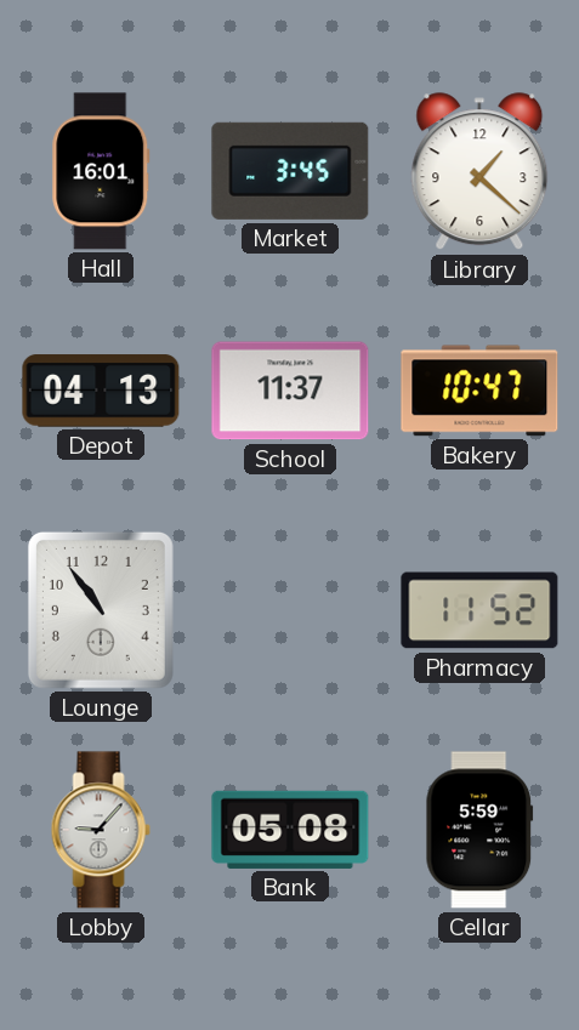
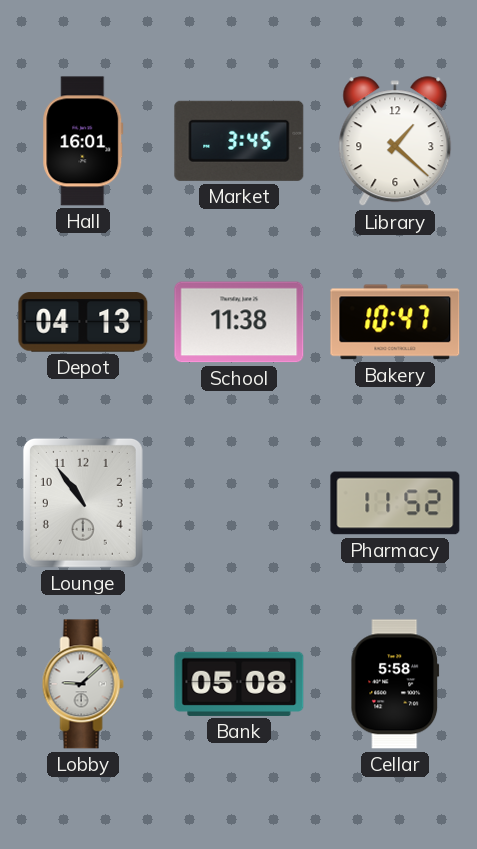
School: 11:37 -> 11:38 (239, 322)
Lobby: 9:07 -> 9:08 (83, 684)
Cellar: 5:59 -> 5:58 (395, 684)
